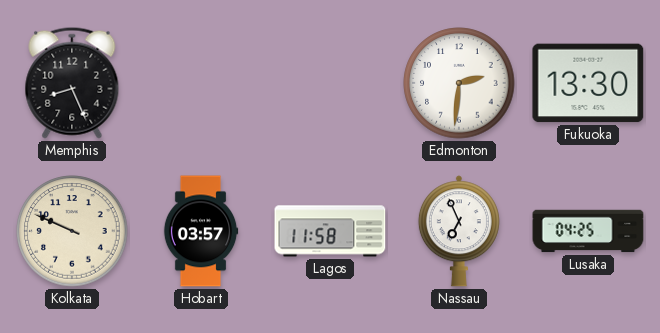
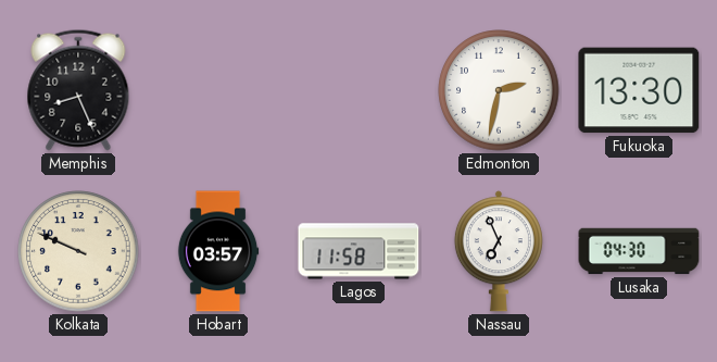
Edmonton: 2:31 -> 2:32 (499, 90)
Lusaka: 04:25 -> 04:30 (639, 251)
